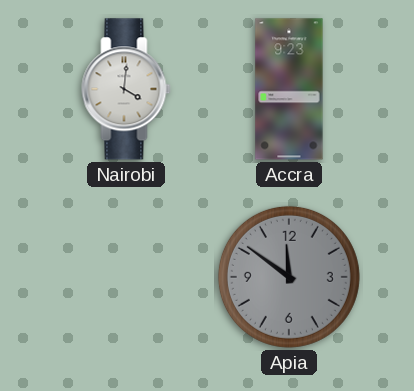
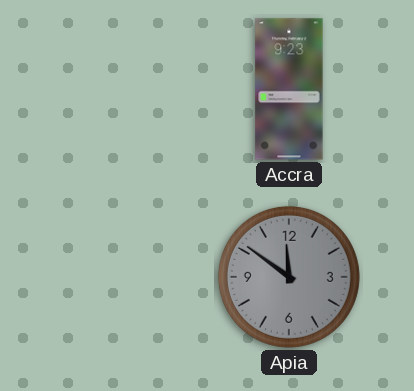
Nairobi: 4:01 -> none (126, 89)
